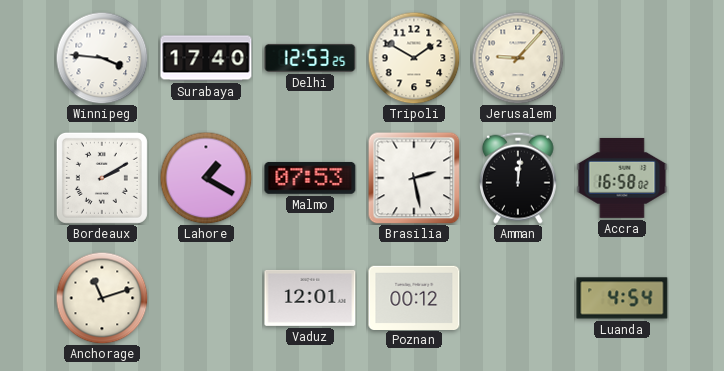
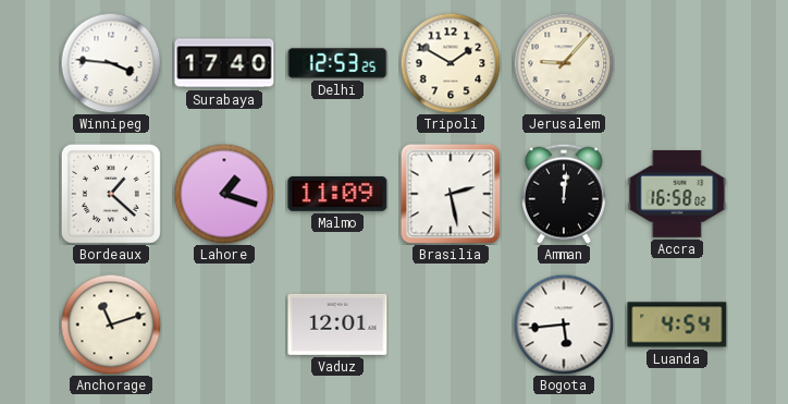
Bordeaux: 2:10 -> 1:22 (111, 194)
Lahore: 1:20 -> 1:18 (224, 194)
Malmo: 07:53 -> 11:09 (337, 194)
Poznan: 00:12 -> none (414, 297)
Bogota: none -> 5:44 (564, 325)
